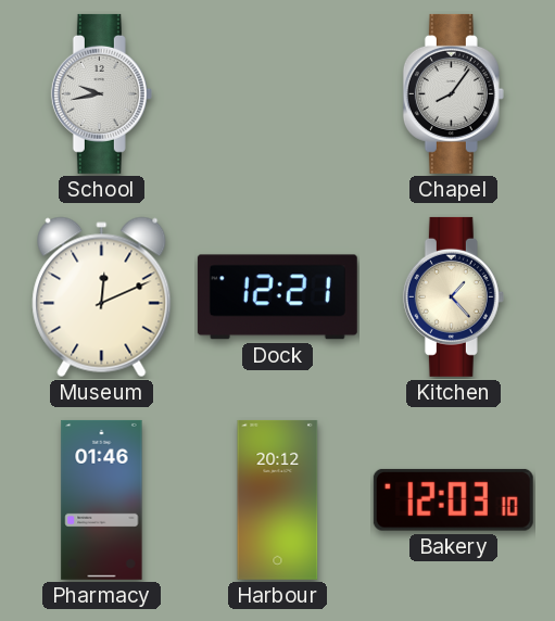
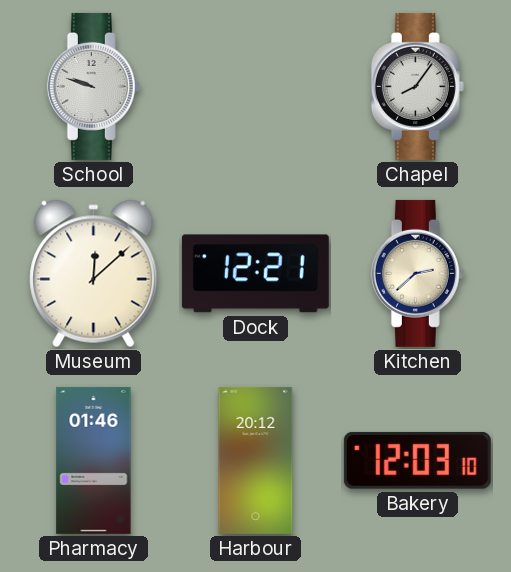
School: 9:43 -> 9:48 (93, 86)
Museum: 12:11 -> 12:08 (94, 274)
Kitchen: 1:23 -> 2:38 (417, 273)
